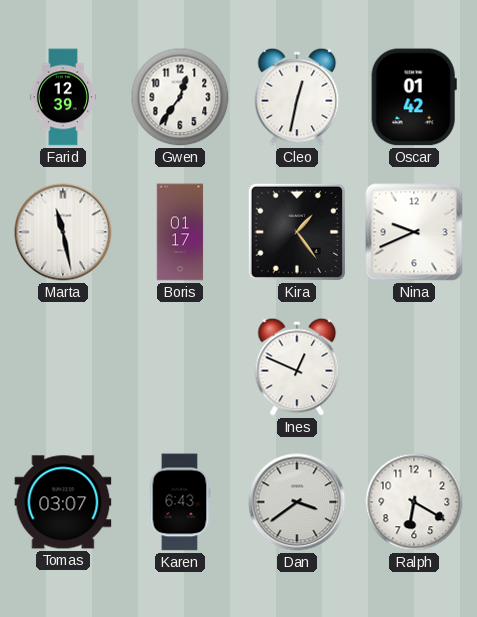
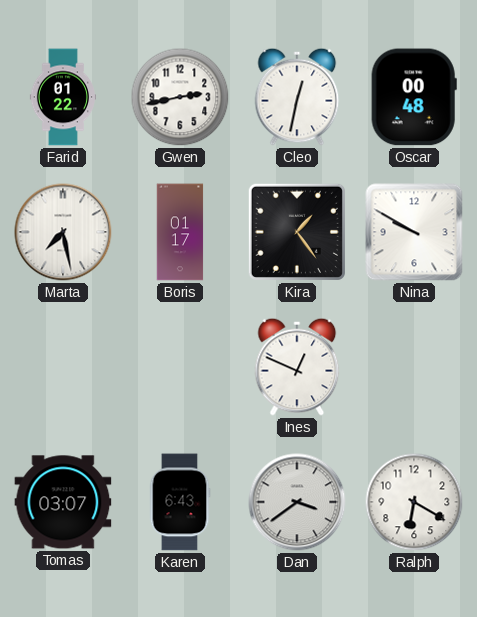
Farid: 12:39 -> 01:22 (63, 97)
Gwen: 12:36 -> 2:43 (180, 97)
Oscar: 01:42 -> 00:48 (414, 97)
Marta: 11:28 -> 7:28 (63, 232)
Nina: 9:41 -> 9:50 (414, 232)
